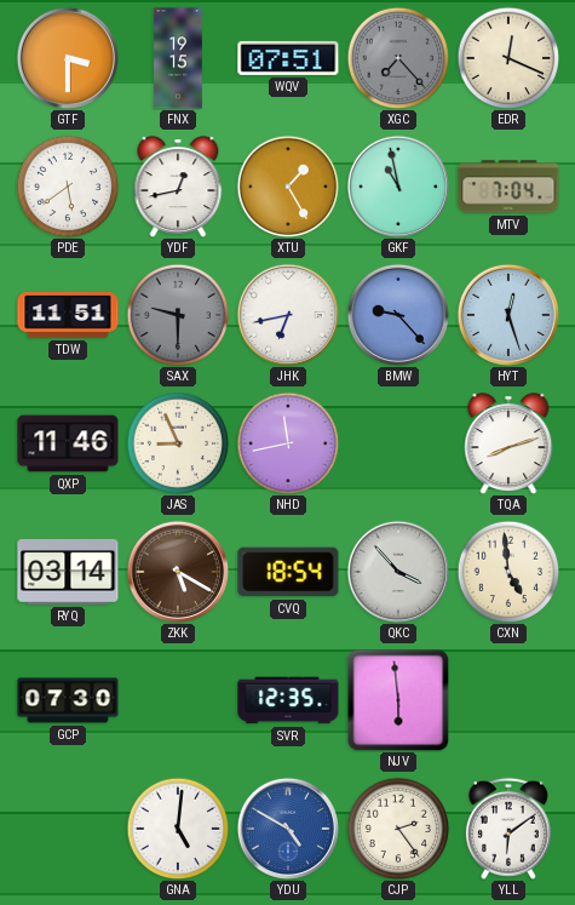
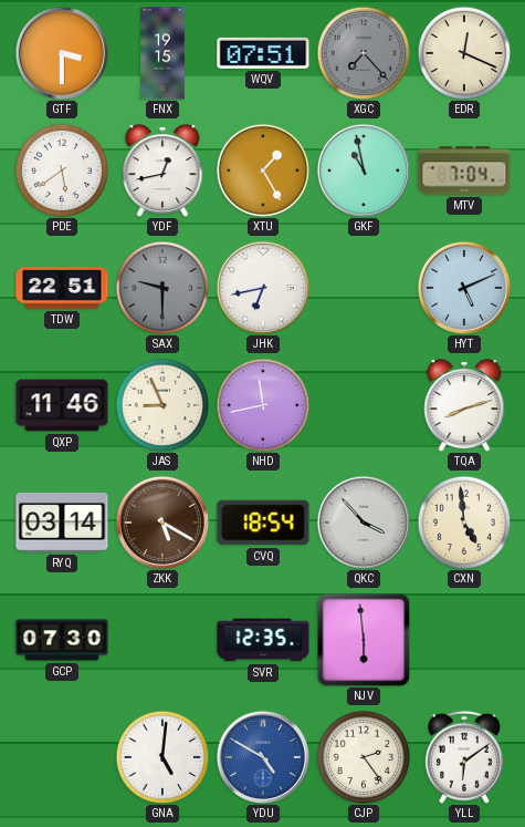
TDW: 11:51 -> 22:51 (62, 288)
BMW: 9:23 -> none (398, 315)
HYT: 12:27 -> 5:11 (464, 288)
